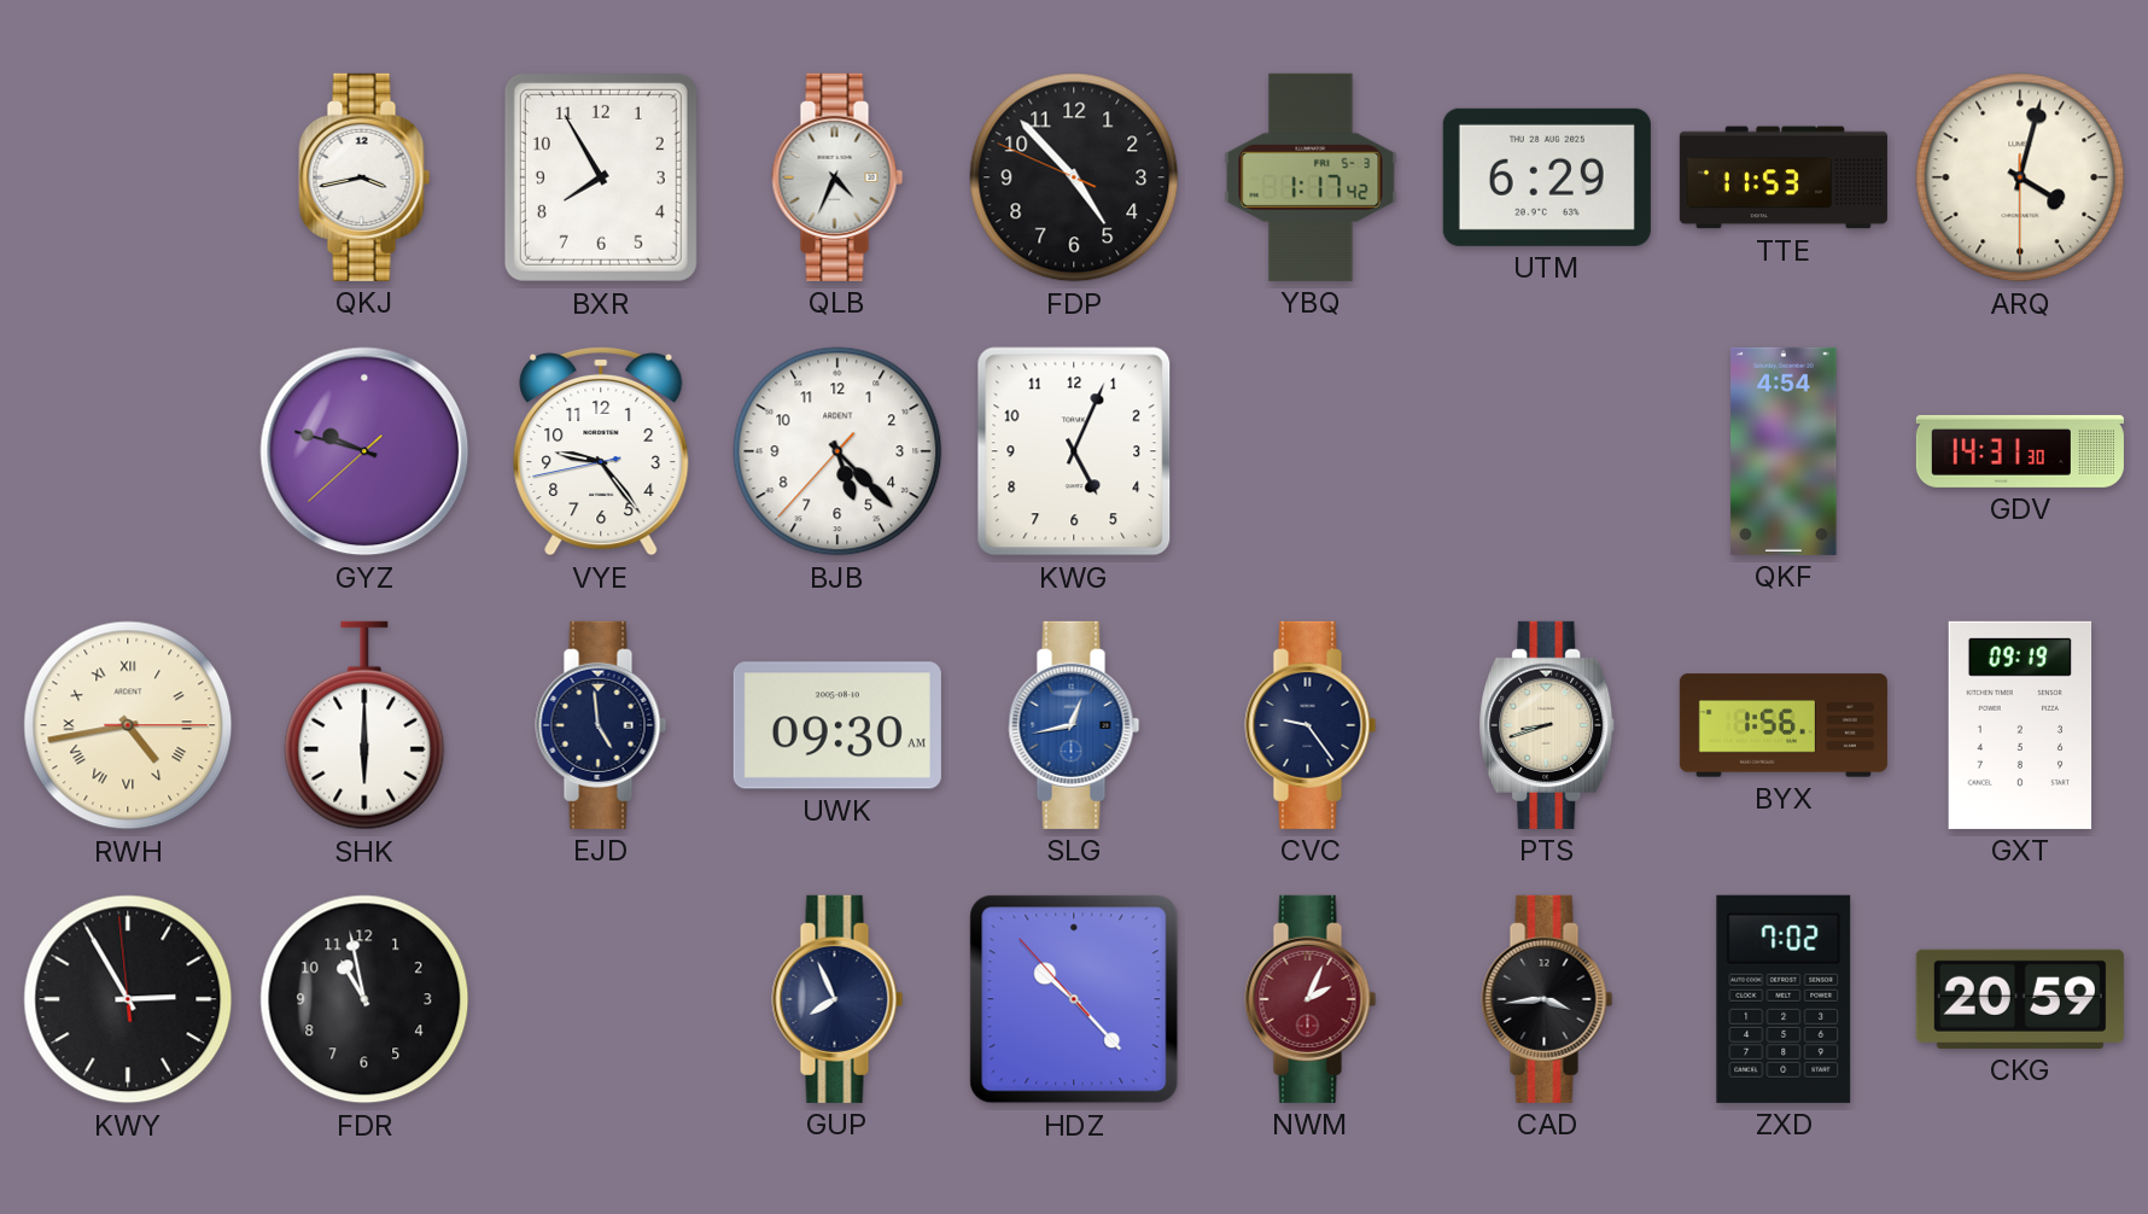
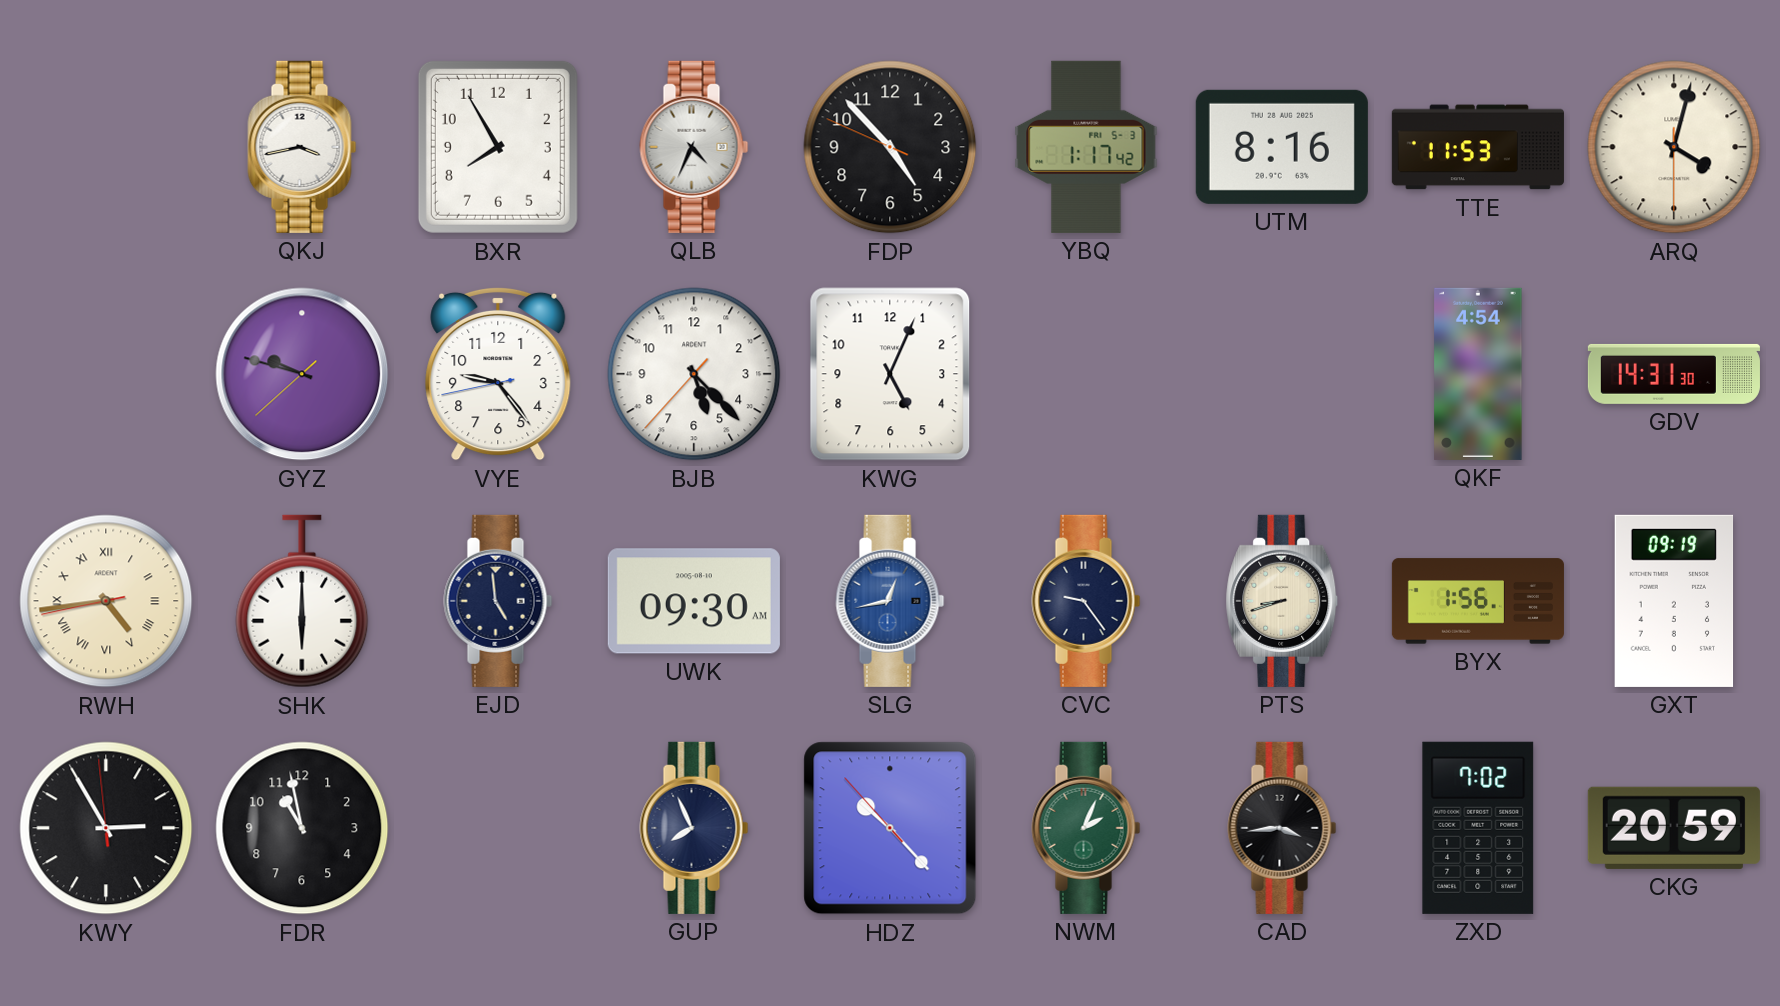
UTM: 6:29 -> 8:16 (1282, 147)
RWH: 4:43:15 -> 4:43:43 (106, 601)
NWM dial: burgundy -> green (1086, 828)
